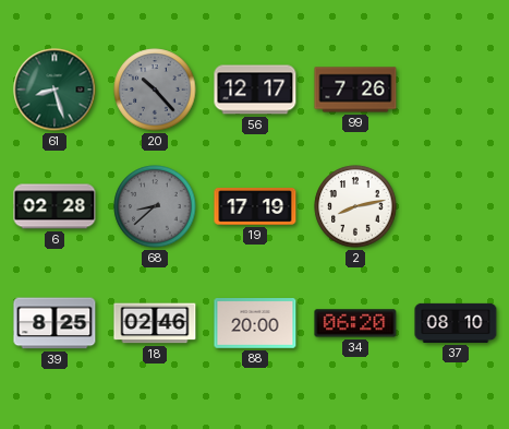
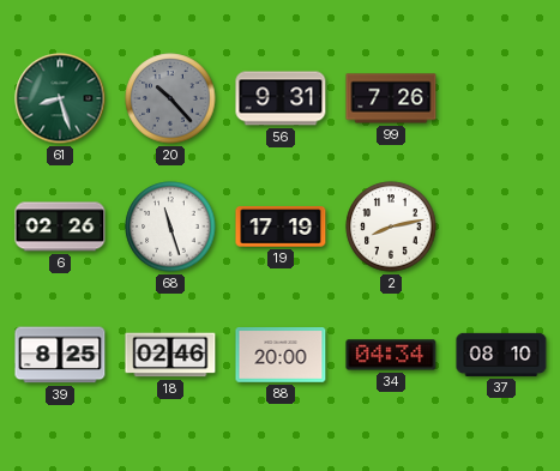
56: 12:17 -> 9:31 (281, 98)
6: 02:28 -> 02:26 (60, 227)
68: 8:38 -> 11:27 (170, 227)
68 dial: grey -> white (170, 227)
34: 06:20 -> 04:34 (391, 355)
